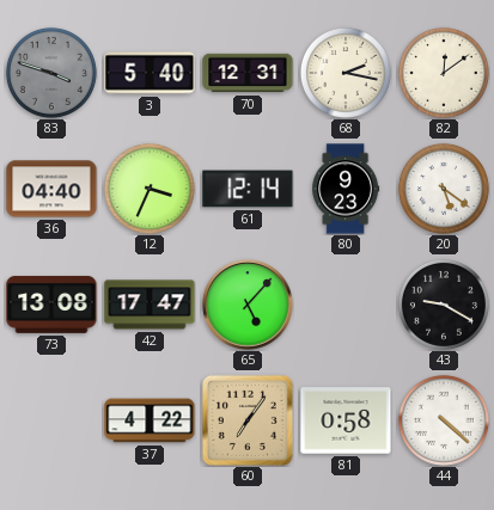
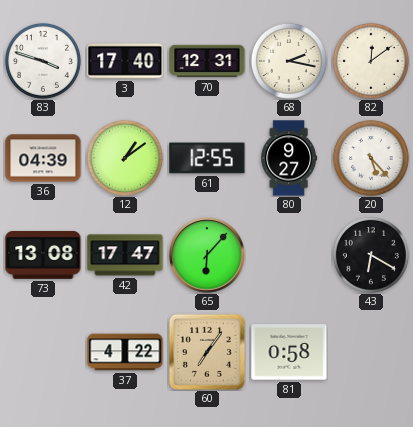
83 dial: grey -> white (43, 61)
3: 5:40 -> 17:40 (125, 61)
36: 04:40 -> 04:39 (43, 158)
12: 3:34 -> 1:09 (125, 158)
61: 12:14 -> 12:55 (207, 158)
80: 9:23 -> 9:27 (289, 158)
20: 5:21 -> 5:23 (371, 158)
65: 5:07 -> 6:07 (207, 255)
43: 9:20 -> 6:20 (371, 255)
44: 4:22 -> none (444, 420)
